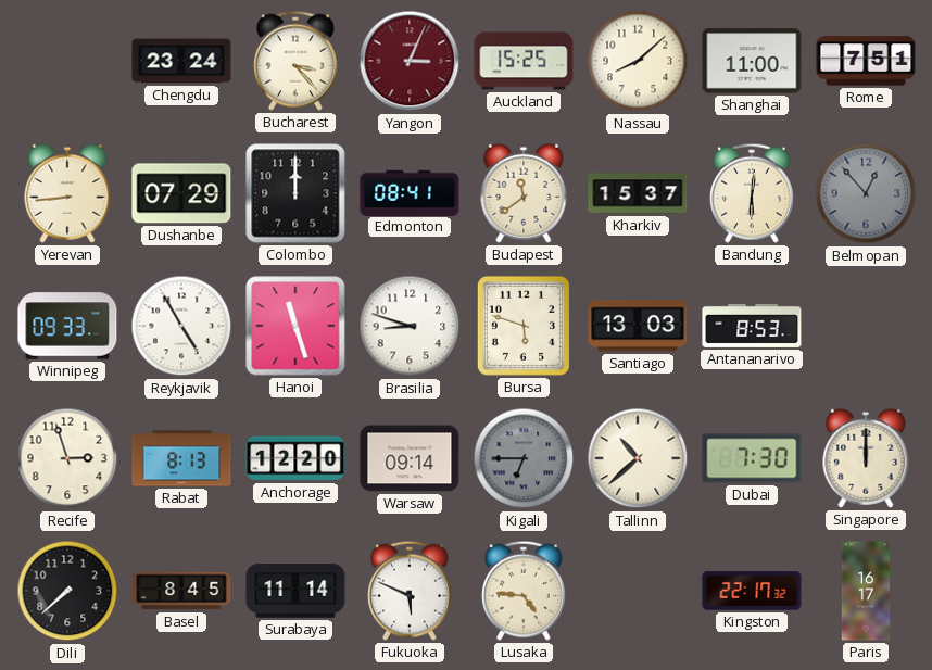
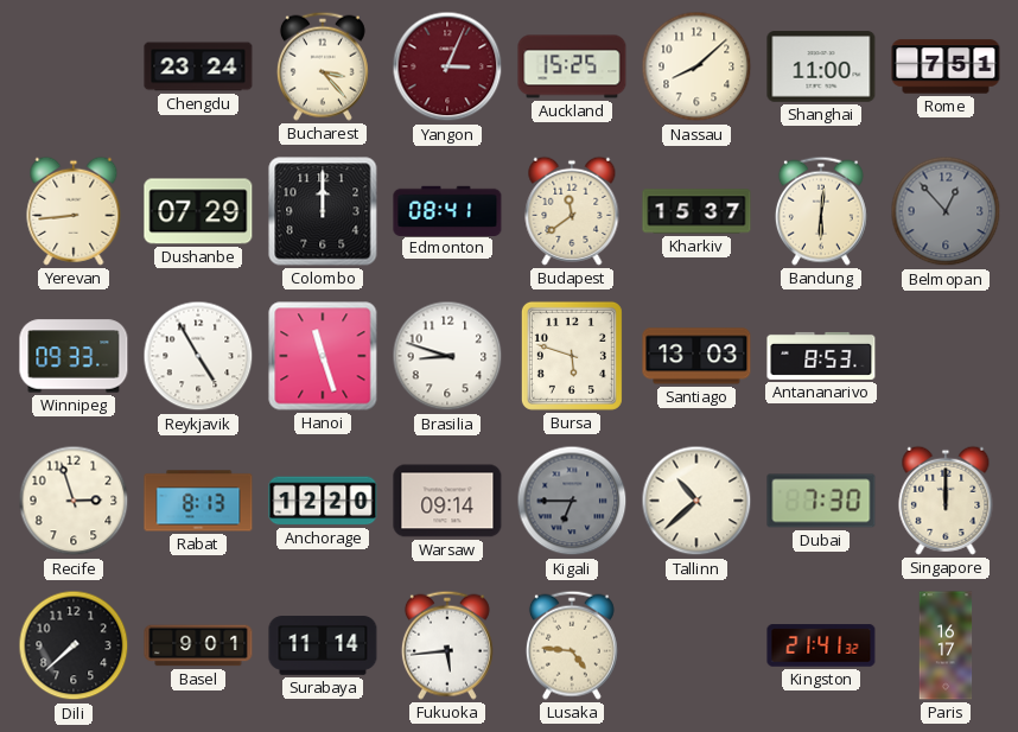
Basel: 8:45 -> 9:01 (198, 645)
Fukuoka: 5:49 -> 5:44 (447, 645)
Kingston: 22:17 -> 21:41 (821, 645)
